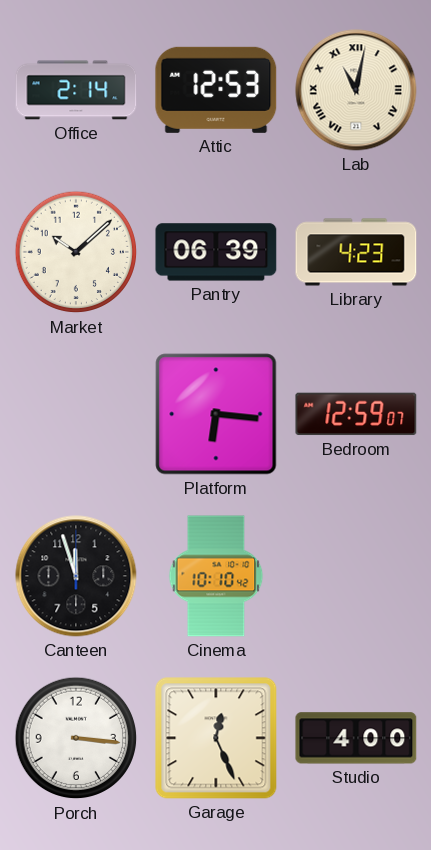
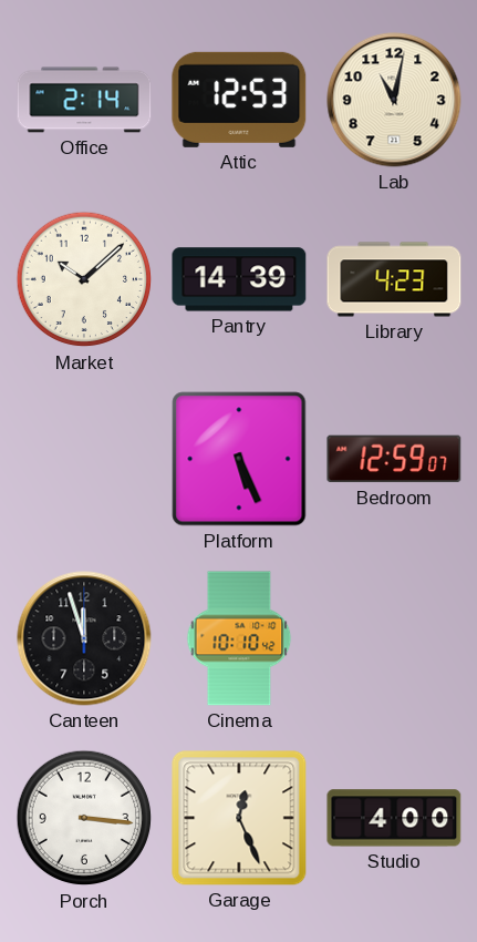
Lab numerals: Roman -> Arabic (394, 100)
Pantry: 06:39 -> 14:39 (239, 279)
Platform: 6:16 -> 5:26 (239, 459)
